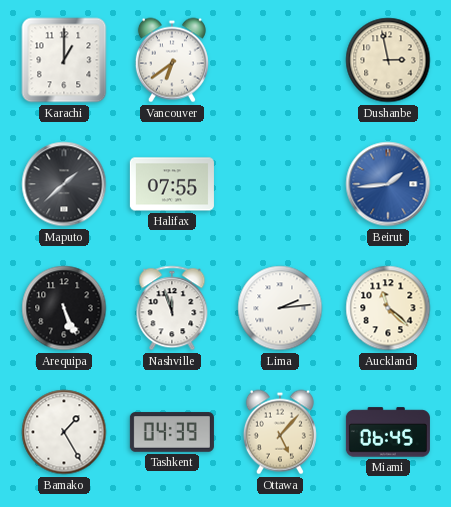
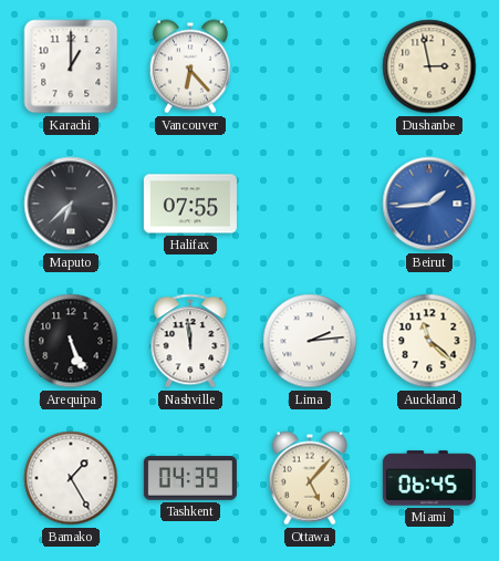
Vancouver: 6:39 -> 6:23 (190, 66)
Maputo: 1:38 -> 6:38 (71, 204)
Nashville: 11:57 -> 11:59 (190, 341)
